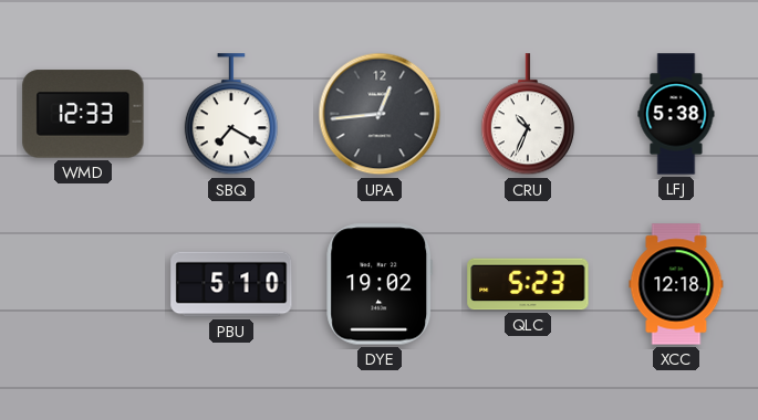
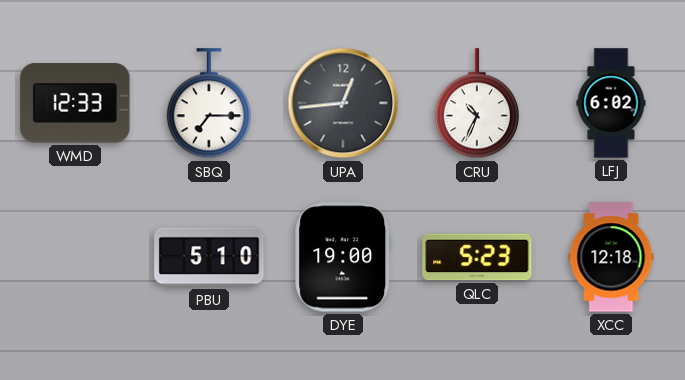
SBQ: 7:20 -> 7:15 (209, 104)
LFJ: 5:38 -> 6:02 (611, 103)
DYE: 19:02 -> 19:00 (343, 257)
